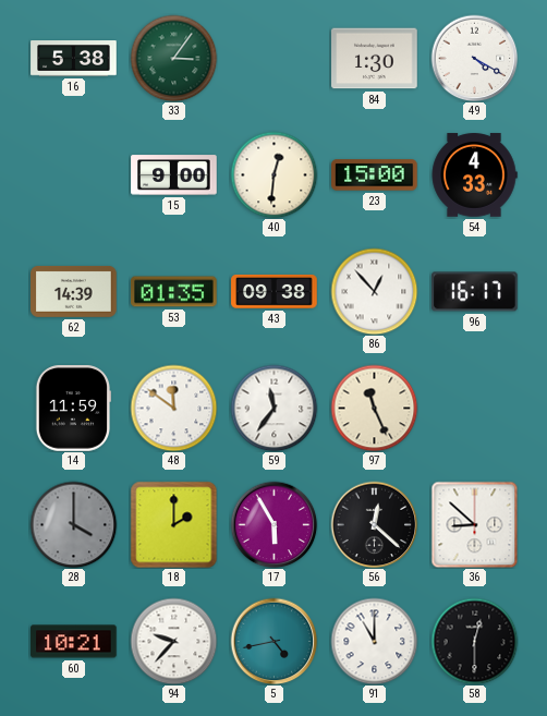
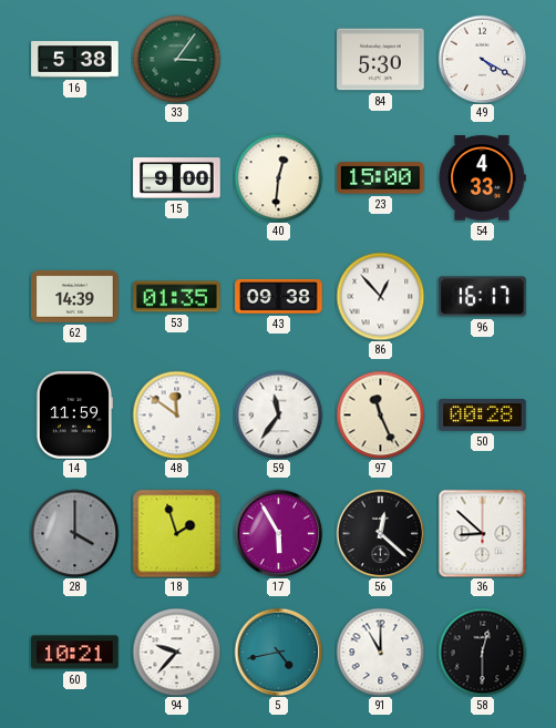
84: 1:30 -> 5:30 (381, 60)
50: none -> 00:28 (483, 416)
18: 2:00 -> 1:57 (176, 533)
